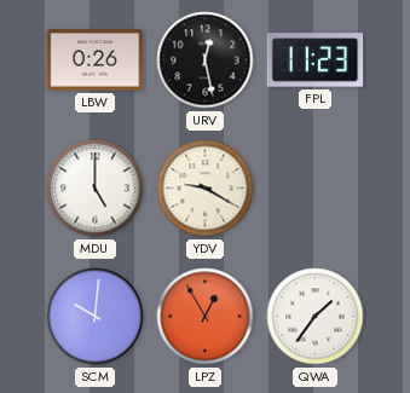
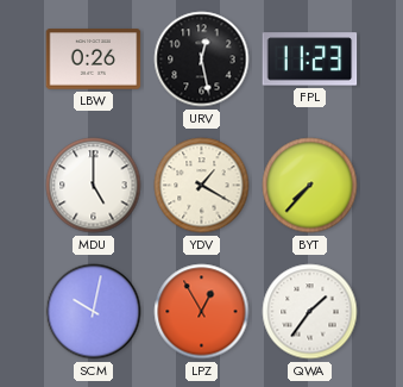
YDV: 9:20 -> 1:20 (202, 186)
BYT: none -> 7:37 (310, 186)
SCM: 10:01 -> 10:02 (94, 312)
